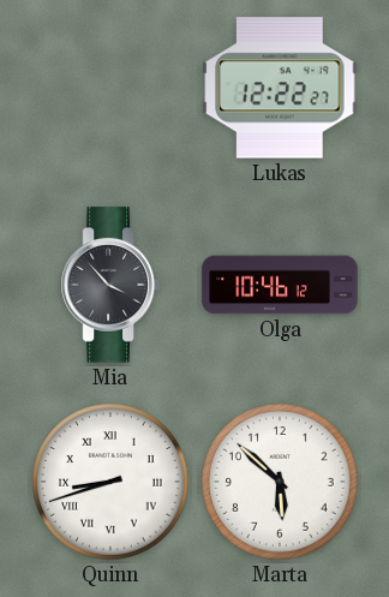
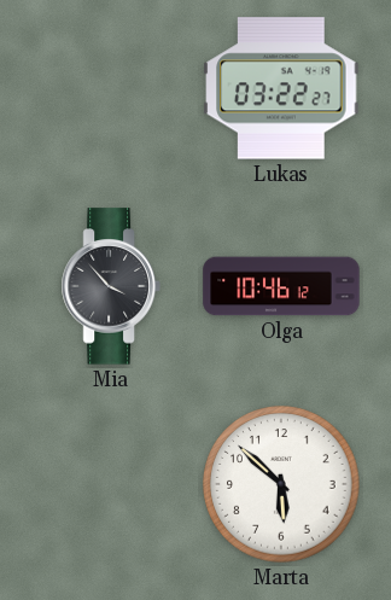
Lukas: 12:22 -> 03:22 (281, 88)
Quinn: 8:42 -> none (110, 482)
